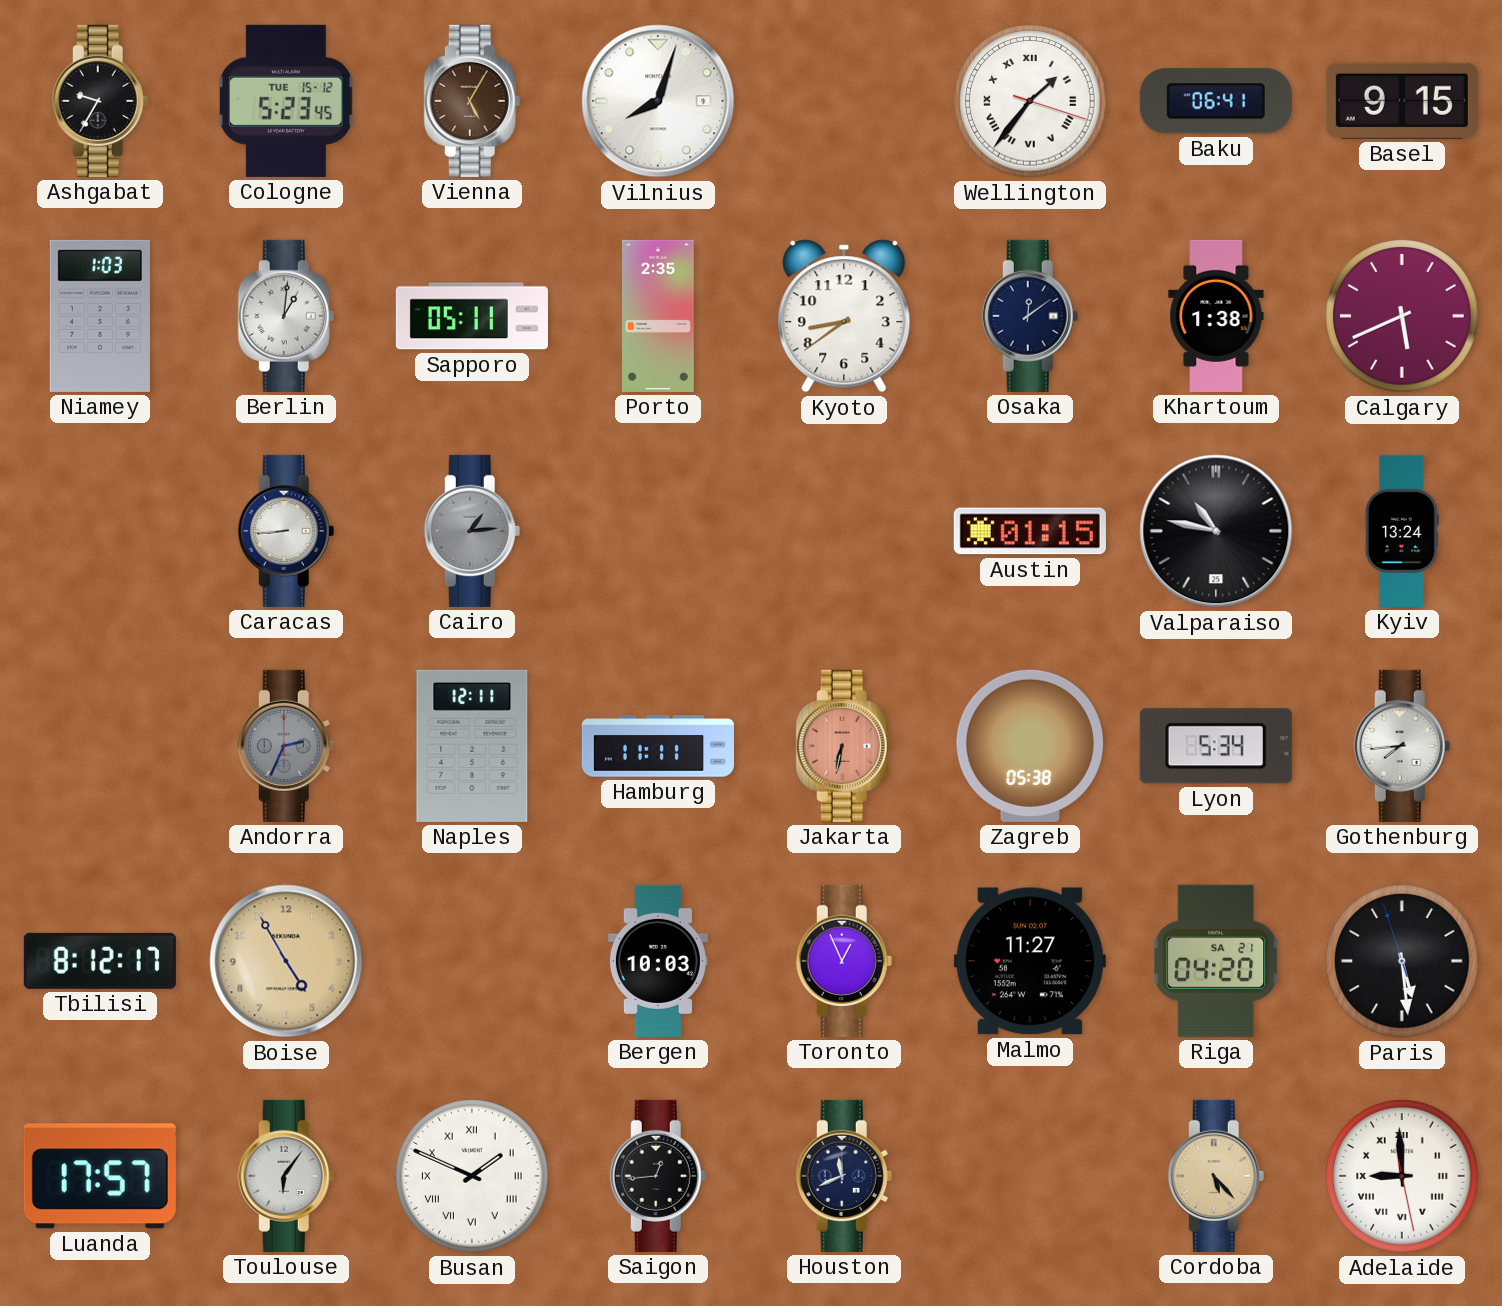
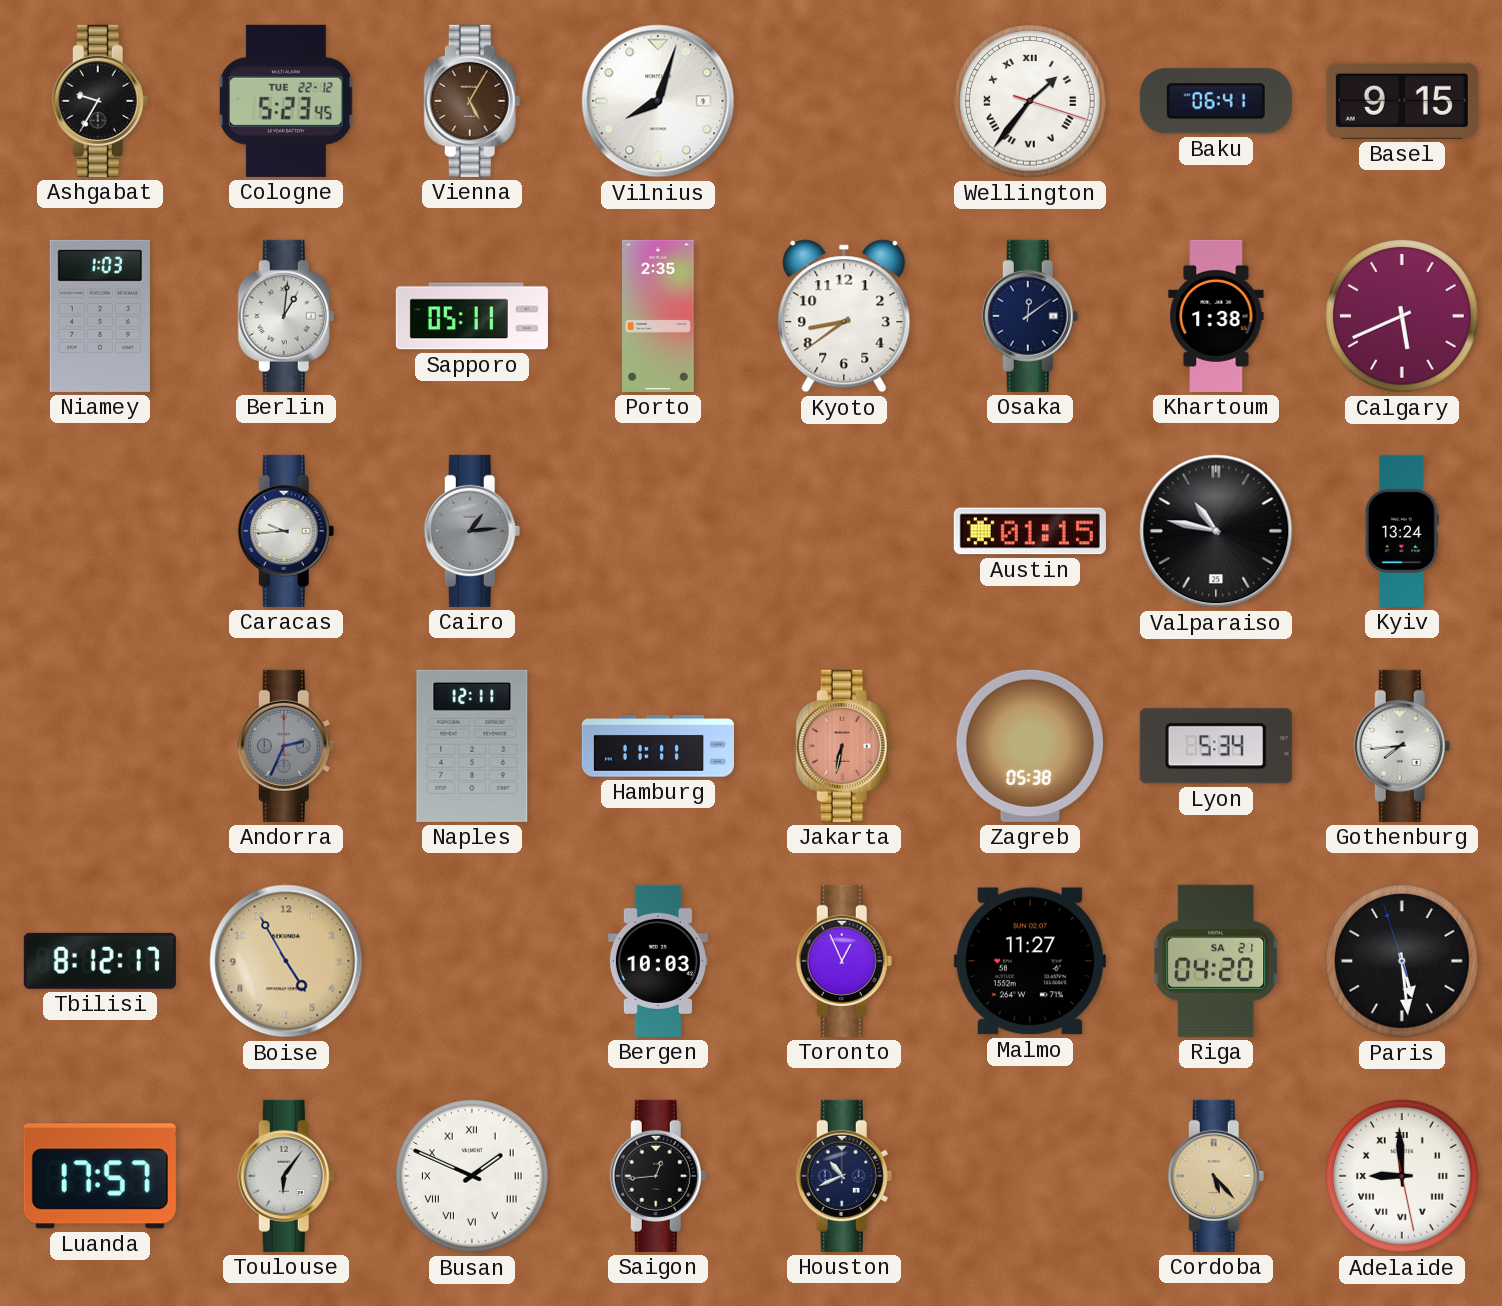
Cologne date: TUE 15-12 -> TUE 22-12 (286, 101)
Caracas: 8:44 -> 9:44 (286, 531)
Houston: 11:41 -> 10:41 (844, 1176)
